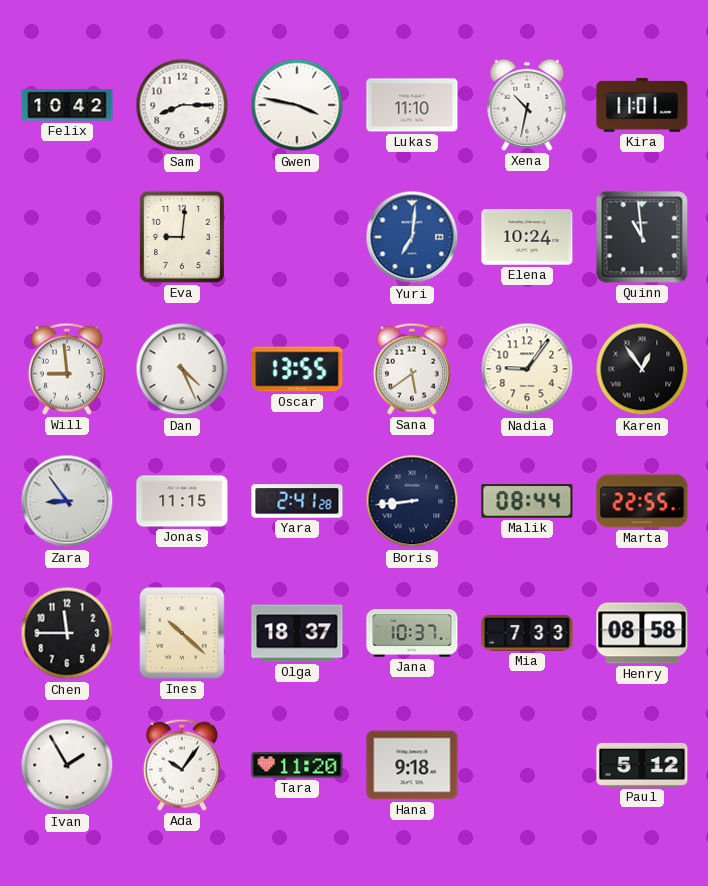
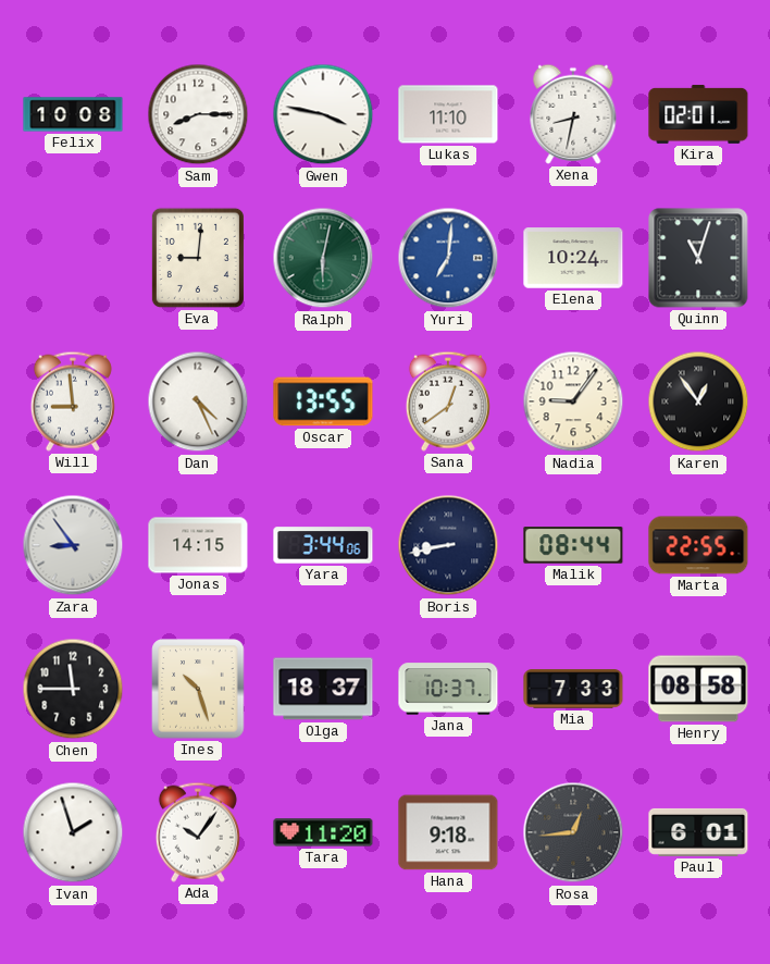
Felix: 10:42 -> 10:08 (73, 114)
Xena: 10:32 -> 8:32 (573, 114)
Kira: 11:01 -> 02:01 (698, 114)
Ralph: none -> 6:02 (323, 258)
Quinn: 10:59 -> 11:03 (698, 258)
Sana: 5:39 -> 12:39 (448, 401)
Jonas: 11:15 -> 14:15 (198, 545)
Yara: 2:41 -> 3:44 (323, 545)
Boris: 8:44 -> 8:43 (448, 545)
Ines: 10:22 -> 10:27 (198, 689)
Ivan: 1:55 -> 1:57 (73, 832)
Rosa: none -> 12:44 (573, 832)
Paul: 5:12 -> 6:01 (698, 832)
